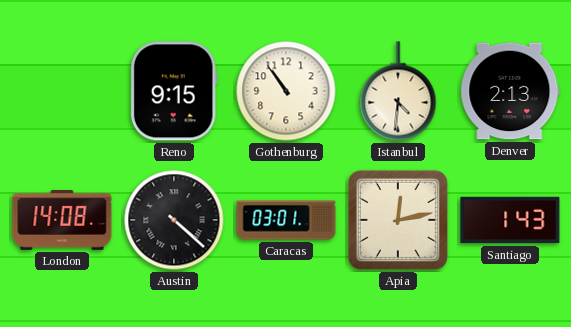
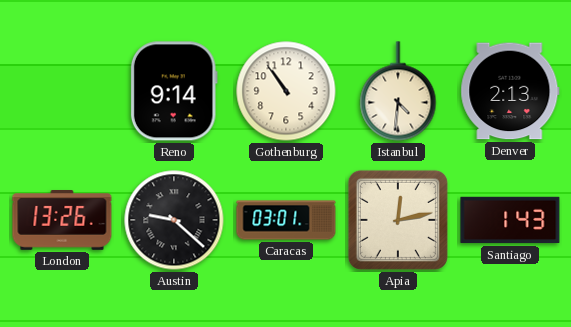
Reno: 9:15 -> 9:14 (174, 91)
London: 14:08 -> 13:26 (62, 221)
Austin: 4:22 -> 9:22 (174, 220)
